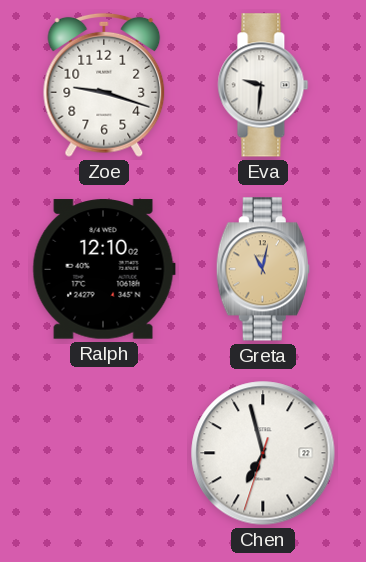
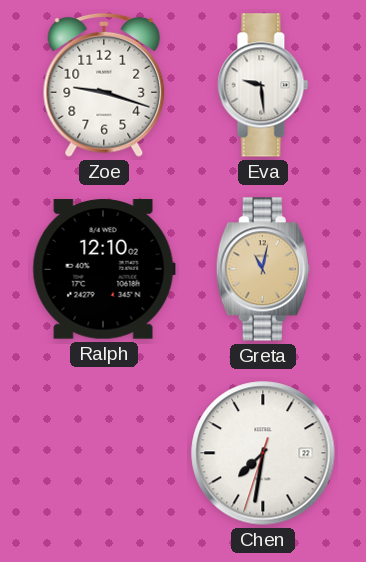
Eva: 9:31 -> 9:29 (263, 85)
Chen: 6:57 -> 7:31 (263, 453)
